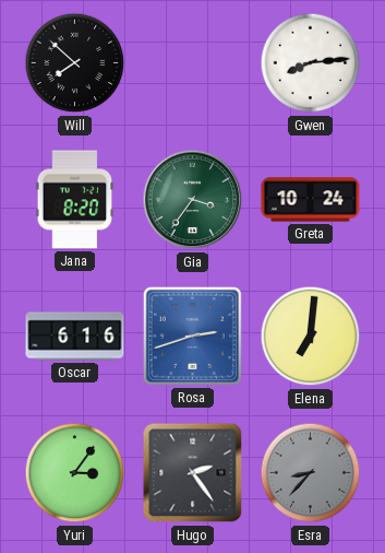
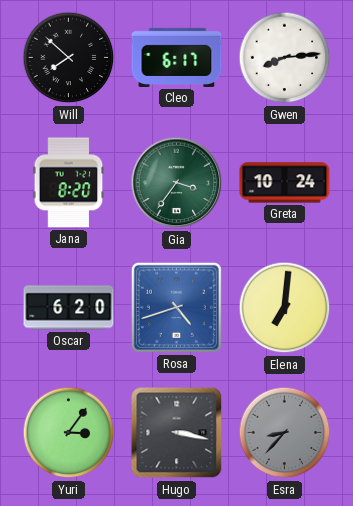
Cleo: none -> 6:17 (177, 57)
Oscar: 6:16 -> 6:20 (69, 308)
Rosa: 2:42 -> 4:42 (176, 307)
Hugo: 2:24 -> 3:17 (177, 433)
